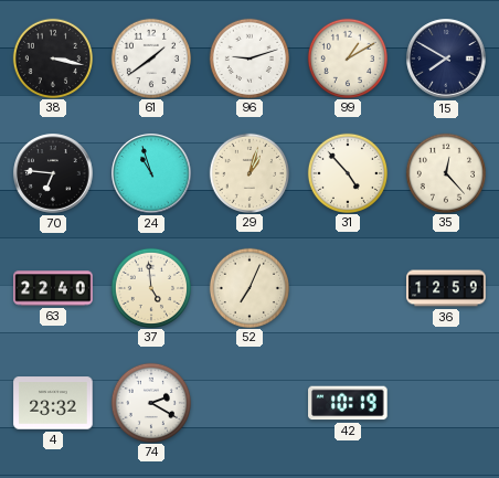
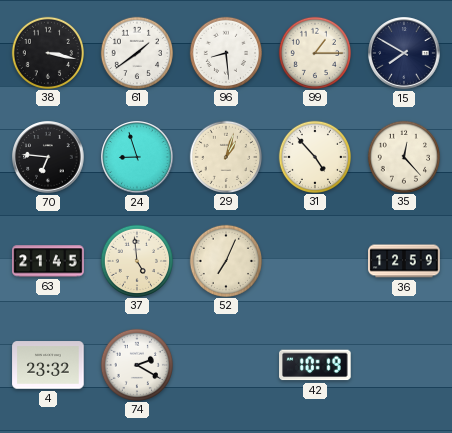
96: 9:12 -> 8:29 (225, 52)
99: 1:10 -> 1:15 (314, 52)
24: 10:57 -> 8:57 (137, 157)
63: 22:40 -> 21:45 (48, 261)
